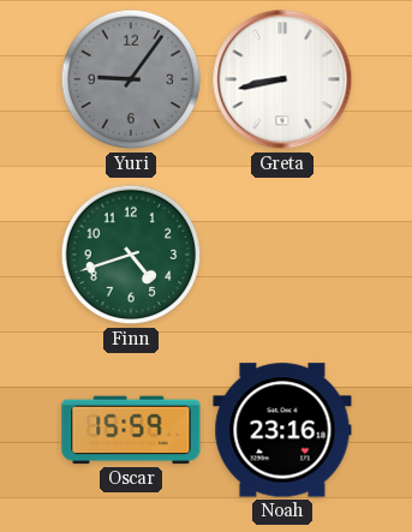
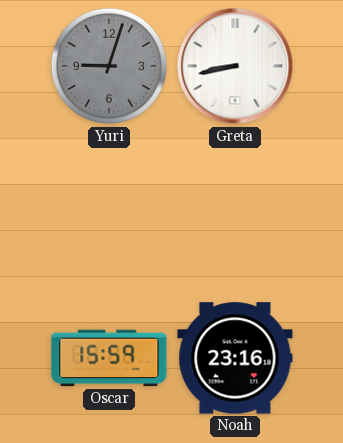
Yuri: 9:06 -> 9:03 (109, 66)
Finn: 4:42 -> none (131, 255)
